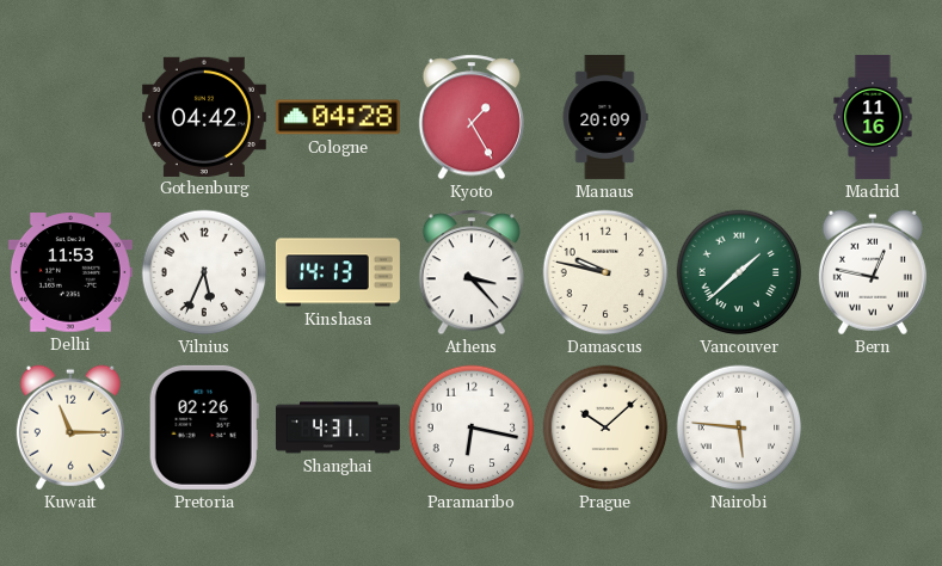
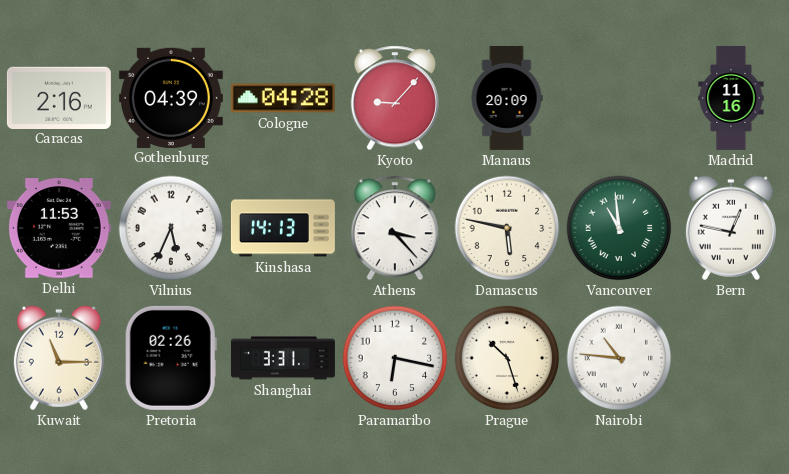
Caracas: none -> 2:16 (59, 97)
Gothenburg: 04:42 -> 04:39 (171, 97)
Kyoto: 1:25 -> 9:07 (394, 98)
Damascus: 9:47 -> 5:47 (507, 228)
Vancouver: 1:38 -> 10:59 (619, 228)
Shanghai: 4:31 -> 3:31 (283, 358)
Prague: 10:08 -> 10:27 (507, 358)
Nairobi: 5:46 -> 10:46 (619, 358)
